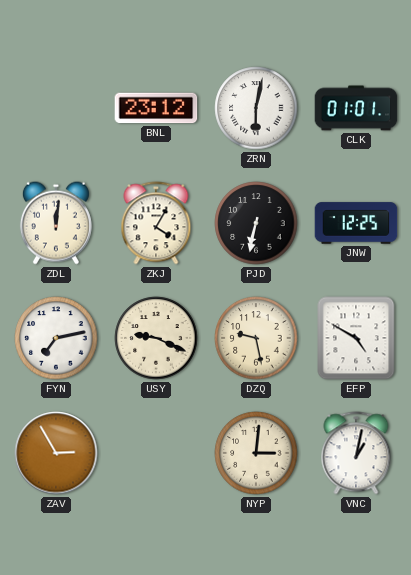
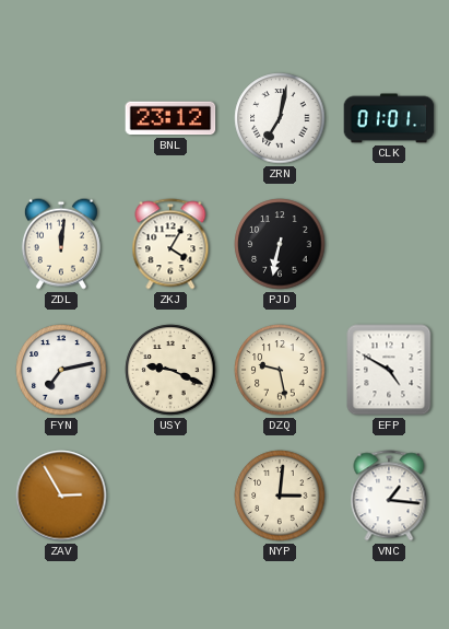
ZRN: 6:02 -> 7:02 (280, 118)
JNW: 12:25 -> none (356, 223)
VNC: 1:02 -> 1:16 (389, 496)
